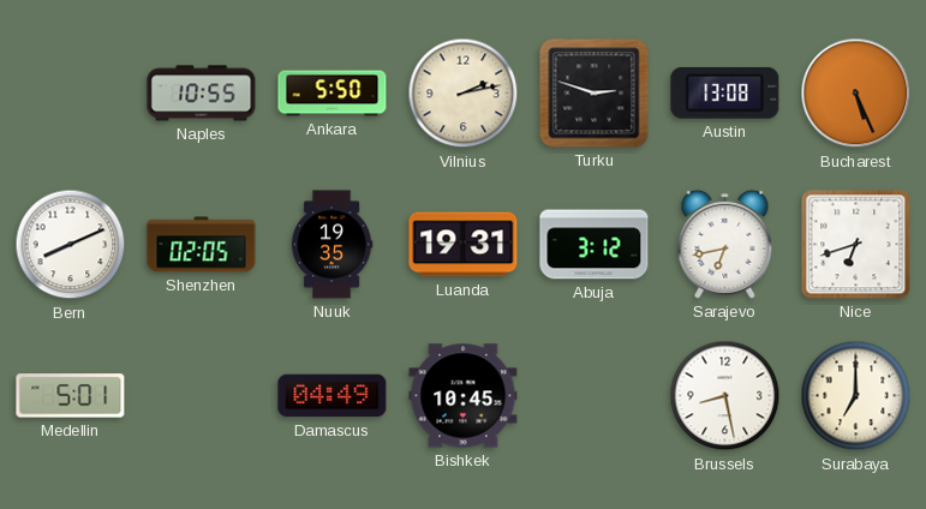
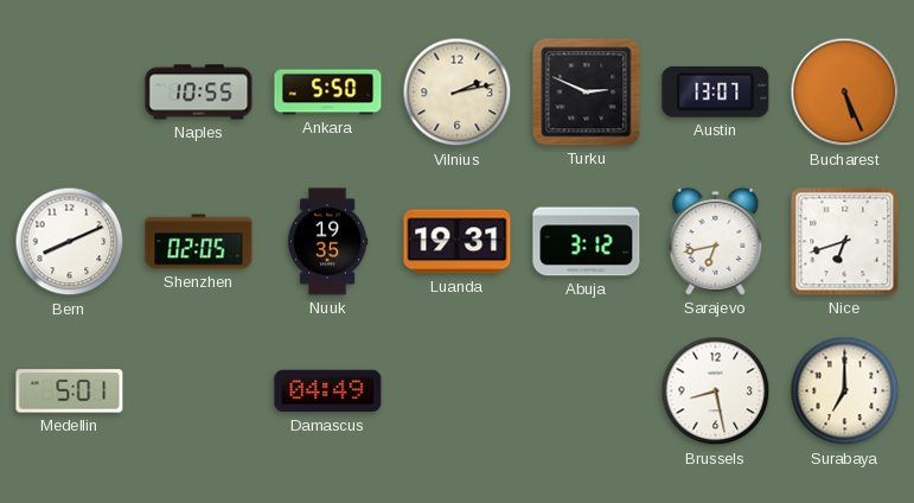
Turku: 2:48 -> 2:49 (587, 93)
Austin: 13:08 -> 13:07 (716, 91)
Bishkek: 10:45 -> none (464, 396)
